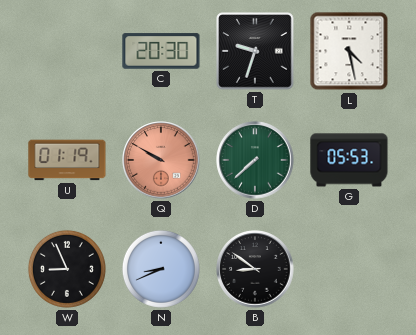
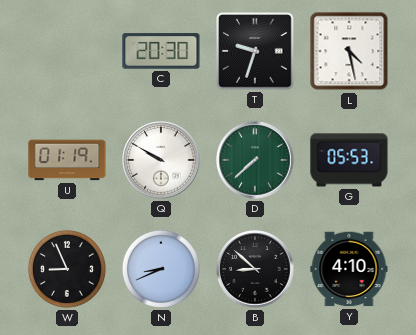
Q dial: salmon -> white (161, 160)
B: 8:51 -> 8:52 (255, 269)
Y: none -> 4:10 (349, 269)
